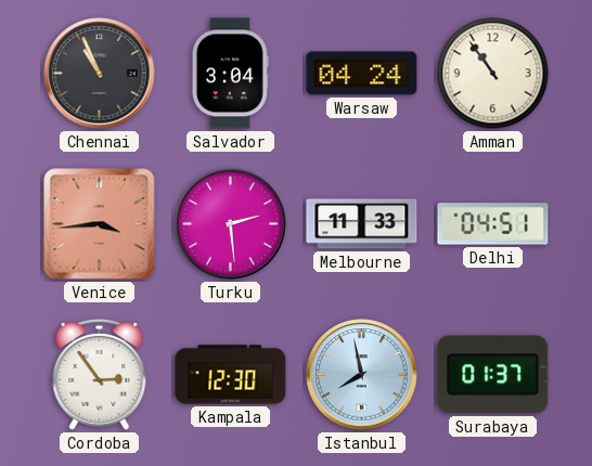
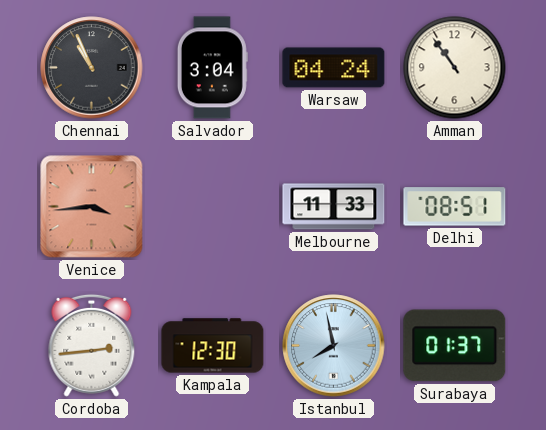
Turku: 2:29 -> none (231, 224)
Delhi: 04:51 -> 08:51 (455, 207)
Cordoba: 2:54 -> 2:44 (92, 345)
